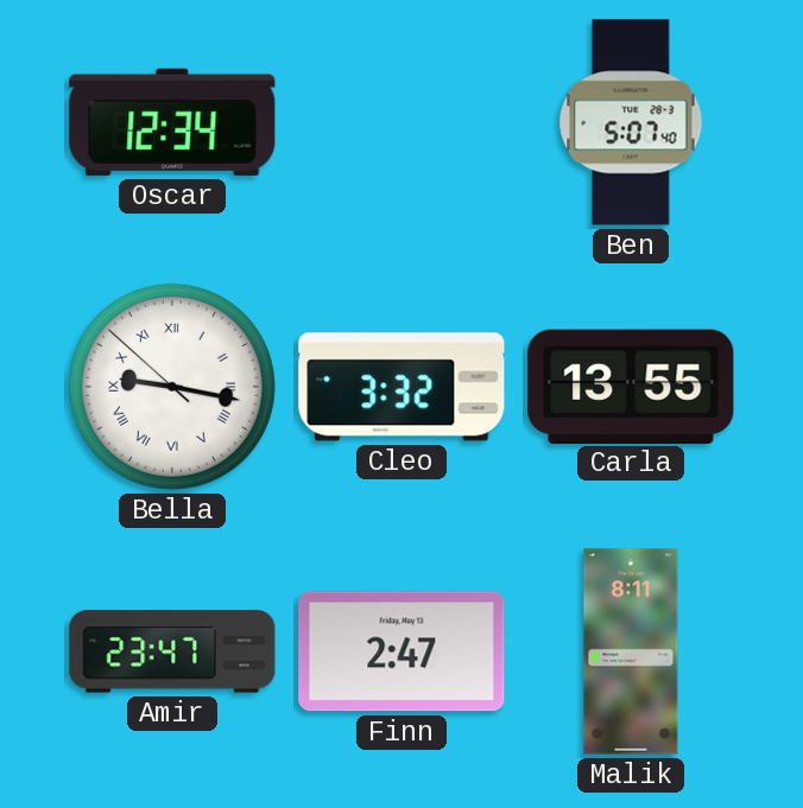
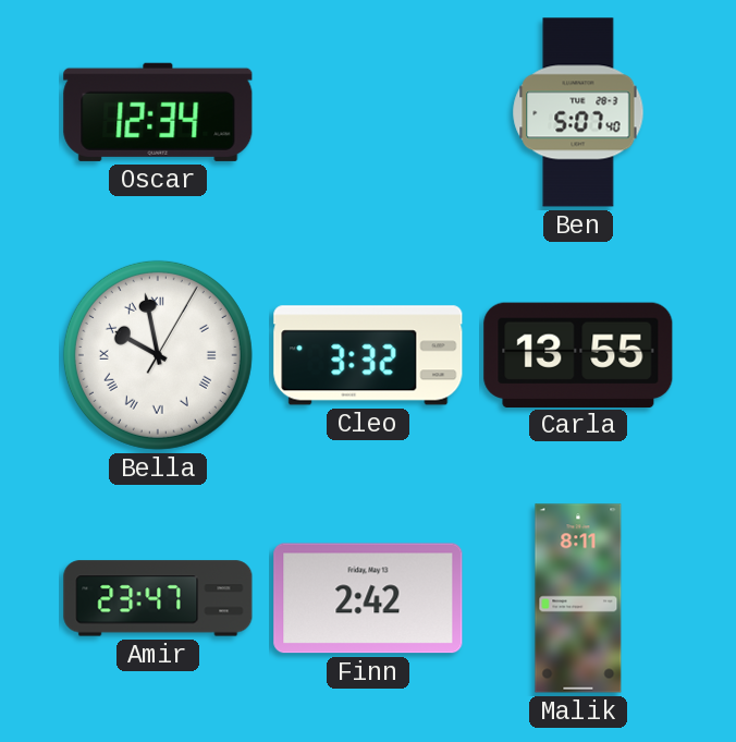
Bella: 9:16 -> 9:58 (158, 355)
Finn: 2:47 -> 2:42 (368, 598)
